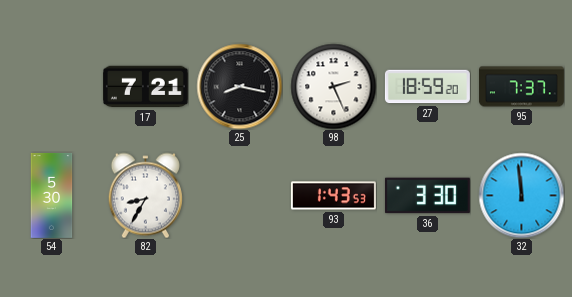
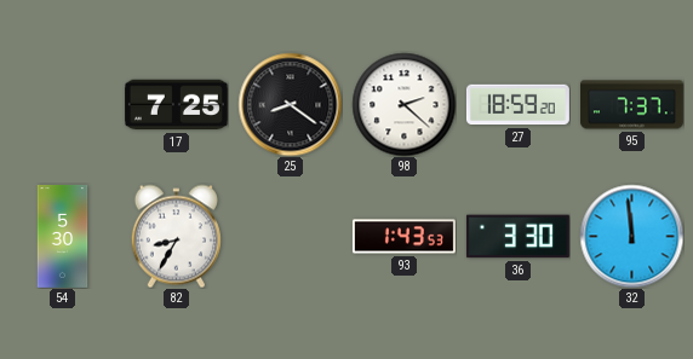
17: 7:21 -> 7:25 (176, 105)
25: 8:17 -> 8:21 (290, 104)
98: 2:26 -> 2:22 (403, 104)
